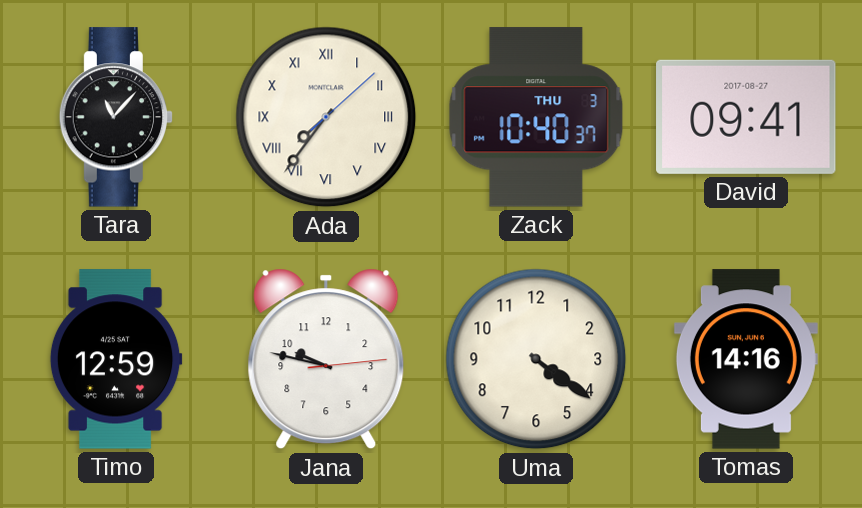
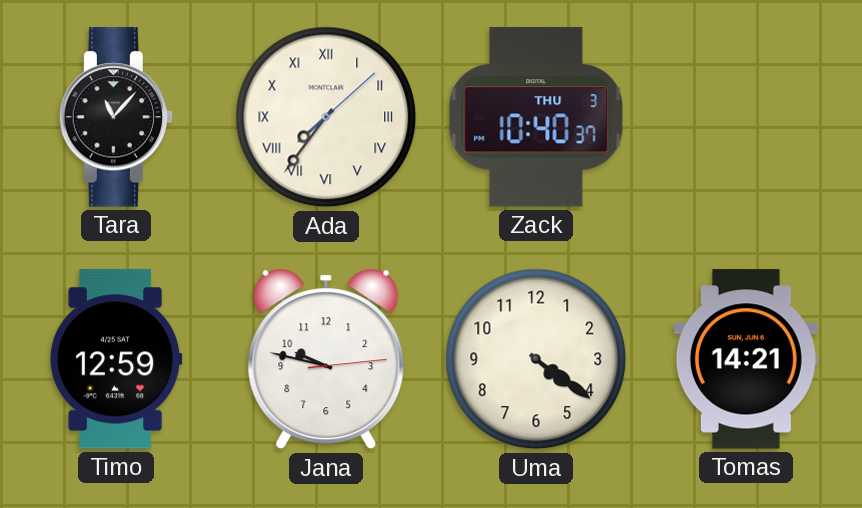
David: 09:41 -> none (746, 117)
Tomas: 14:16 -> 14:21 (746, 359)
